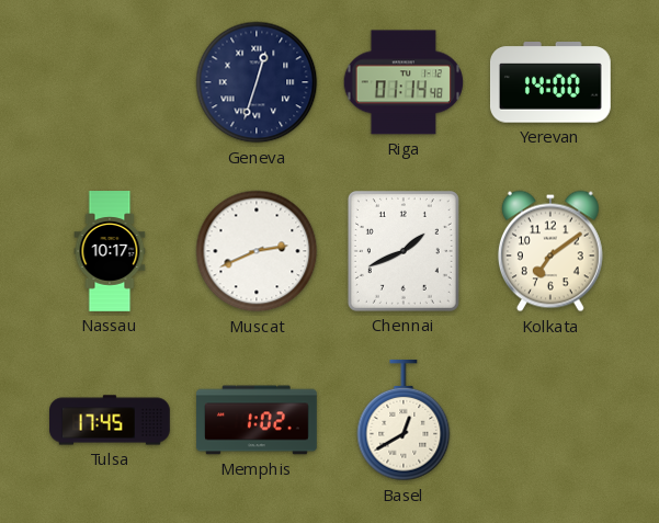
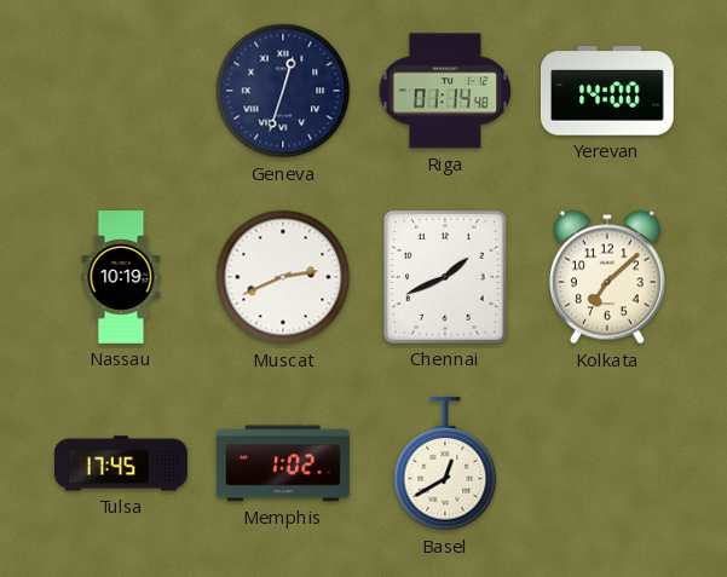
Nassau: 10:17 -> 10:19 (121, 277)
Kolkata: 7:09 -> 7:08 (607, 277)
